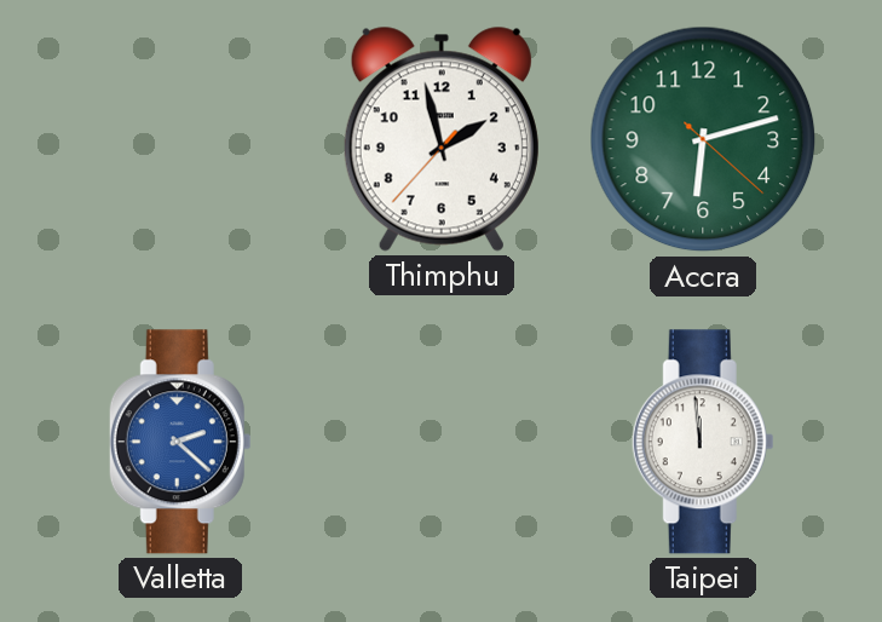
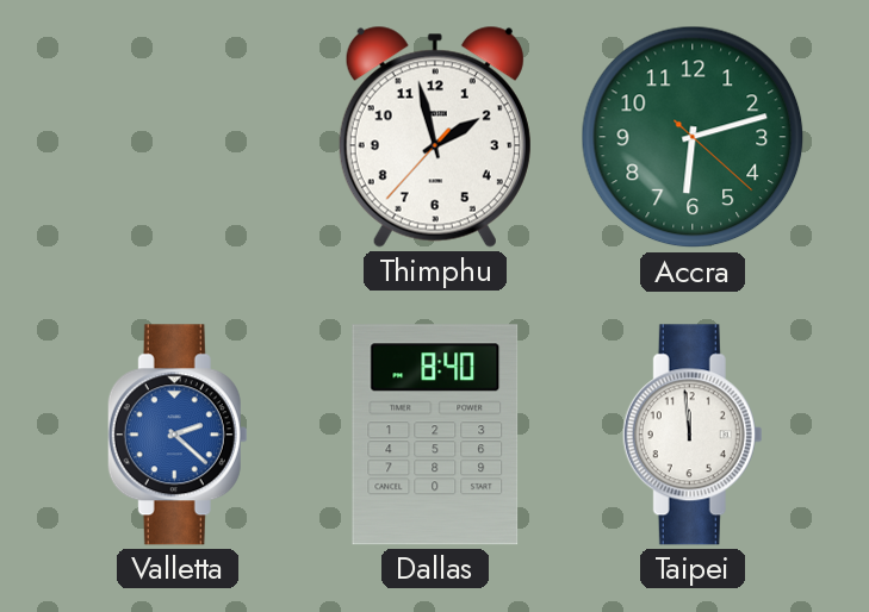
Dallas: none -> 8:40 (435, 435)
